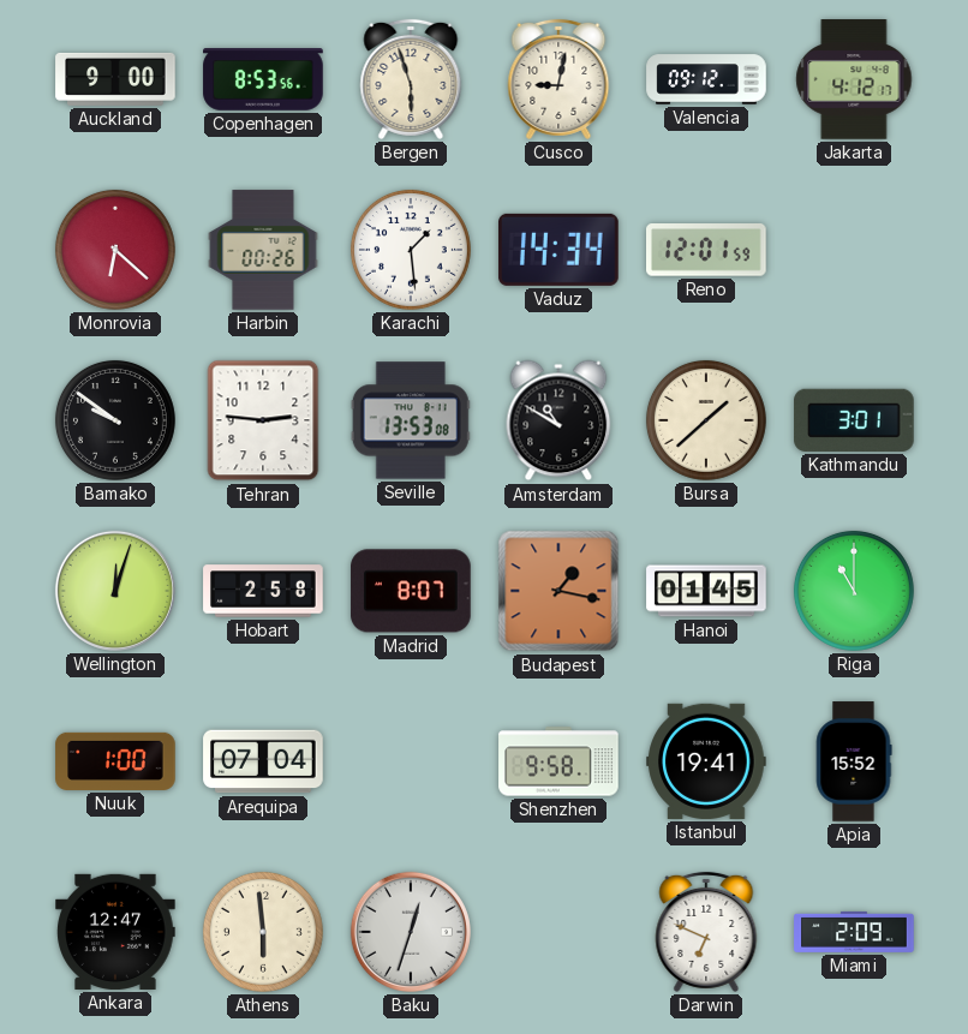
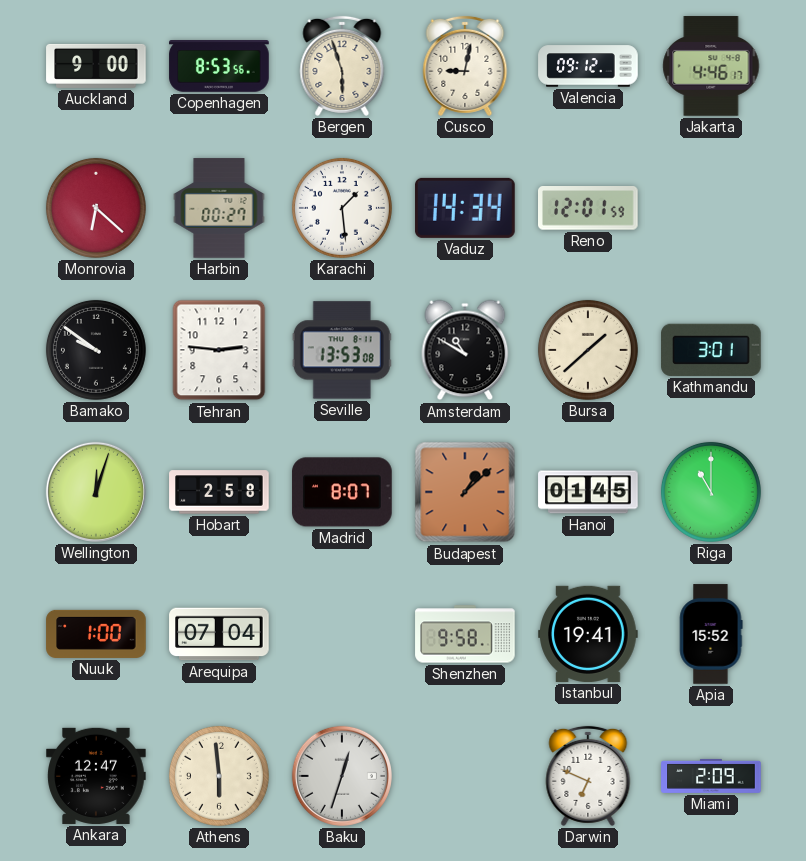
Jakarta: 4:12 -> 4:46 (711, 66)
Harbin: 00:26 -> 00:27 (219, 208)
Budapest: 1:17 -> 1:08 (465, 492)
